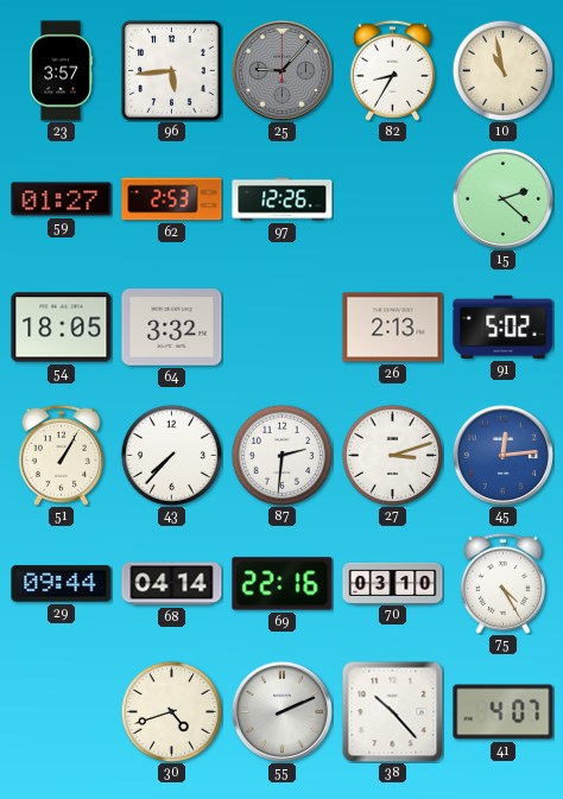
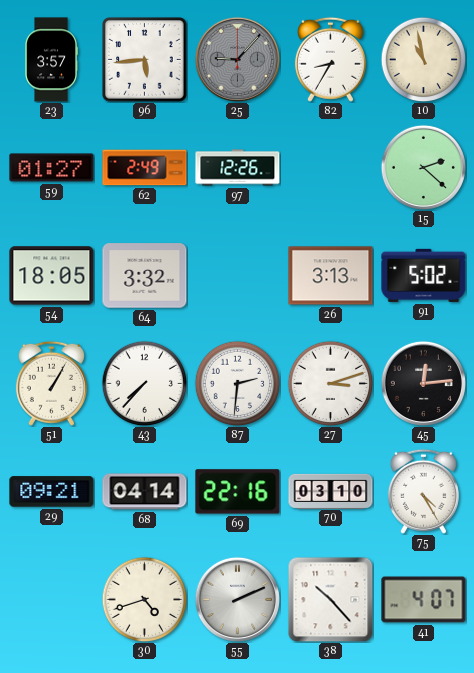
62: 2:53 -> 2:49 (145, 168)
26: 2:13 -> 3:13 (331, 276)
45 dial: blue -> black (423, 383)
29: 09:44 -> 09:21 (52, 492)
